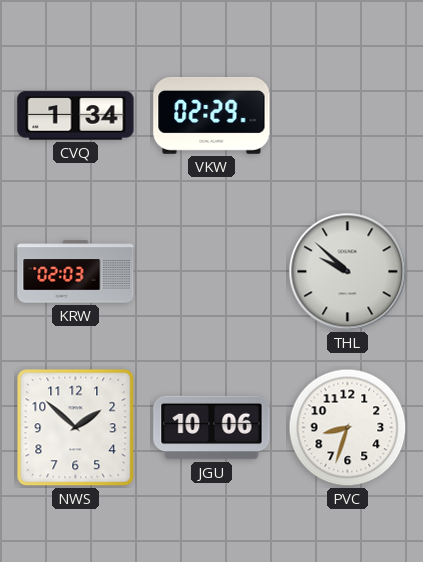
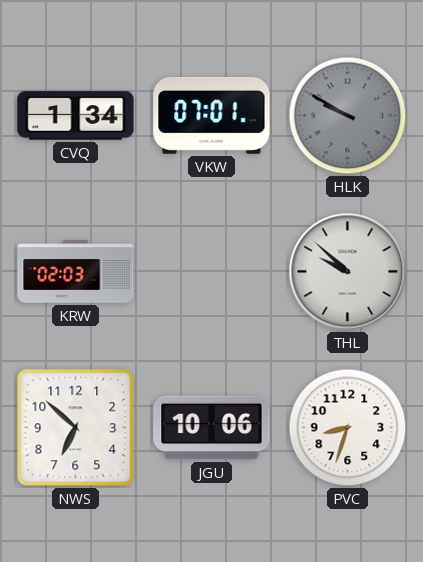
VKW: 02:29 -> 07:01 (212, 115)
HLK: none -> 9:50 (348, 116)
NWS: 1:52 -> 6:52 (76, 428)
